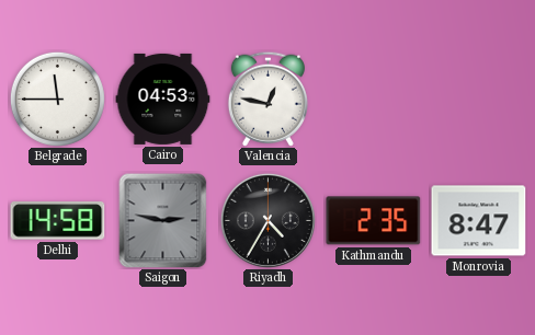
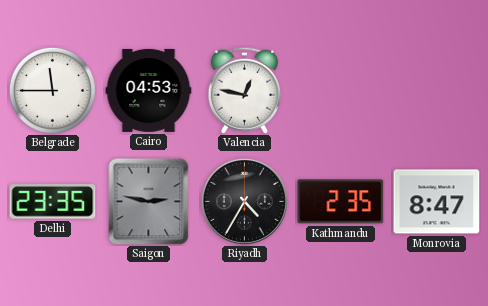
Delhi: 14:58 -> 23:35 (53, 202)
